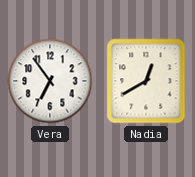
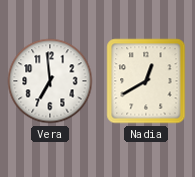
Vera: 6:54 -> 6:59 (50, 81)
